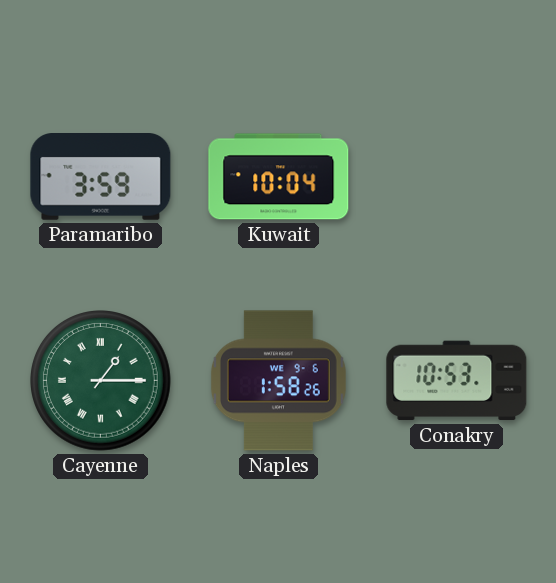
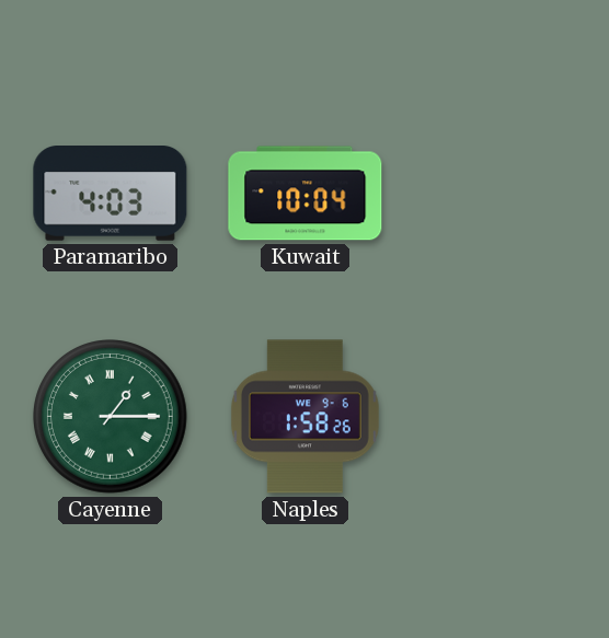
Paramaribo: 3:59 -> 4:03 (111, 194)
Conakry: 10:53 -> none (457, 381)
